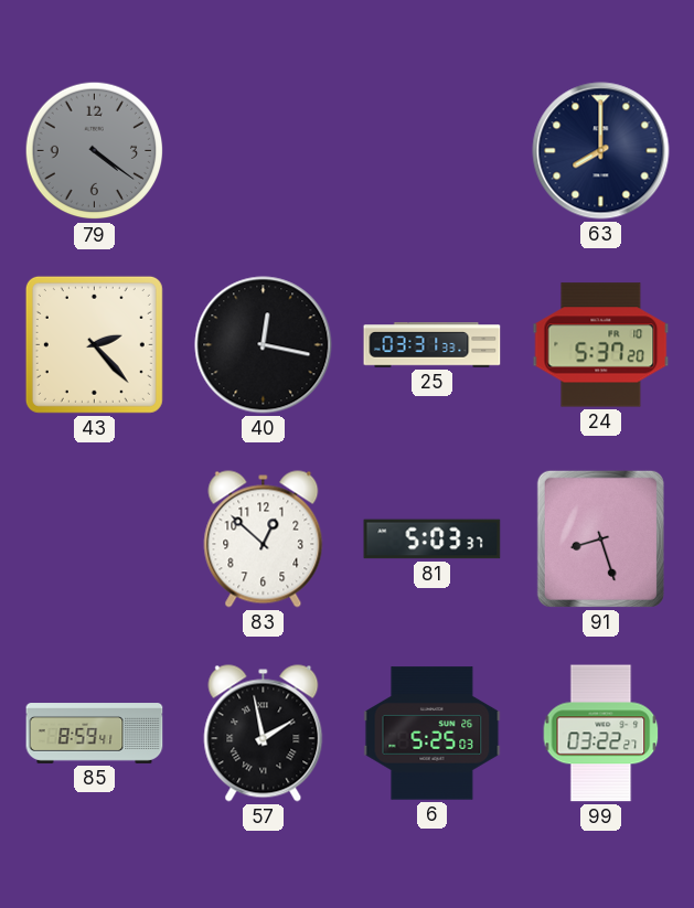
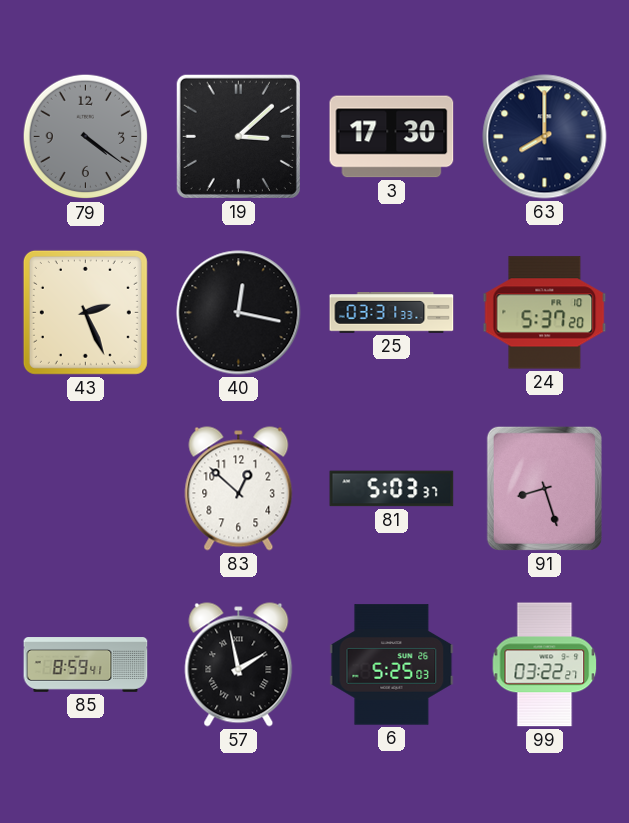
19: none -> 3:08 (238, 136)
3: none -> 17:30 (392, 137)
43: 2:23 -> 2:26 (85, 312)
